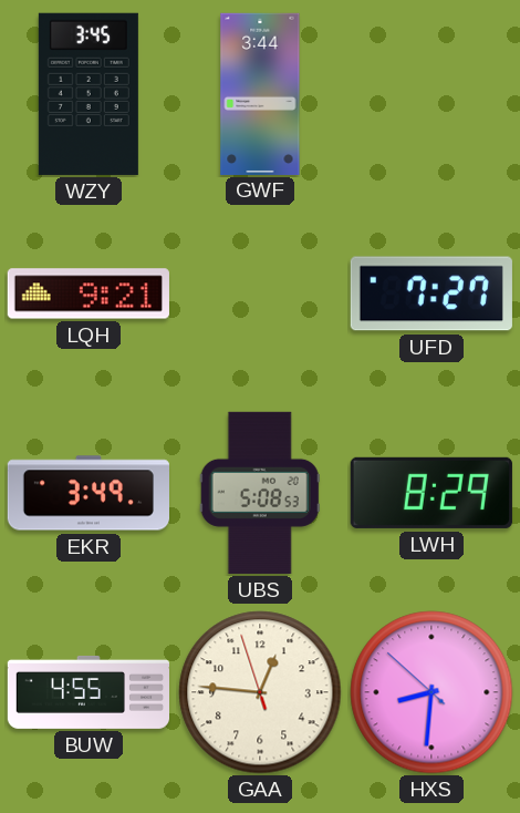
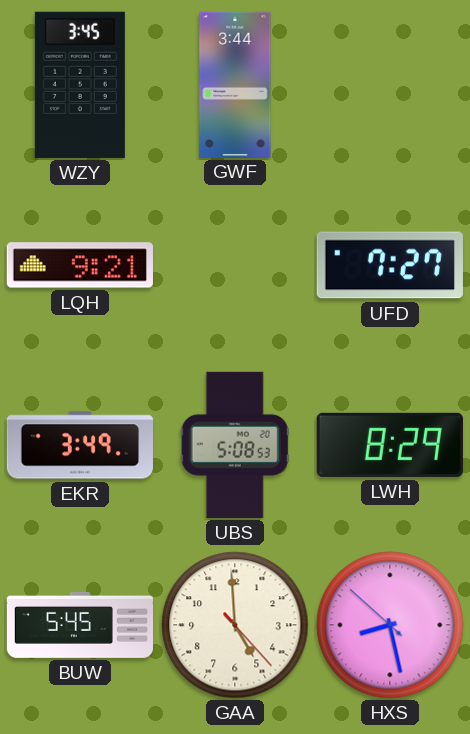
BUW: 4:55 -> 5:45 (79, 625)
GAA: 12:45 -> 4:59 (235, 625)
HXS: 8:30 -> 8:27 (390, 625)
